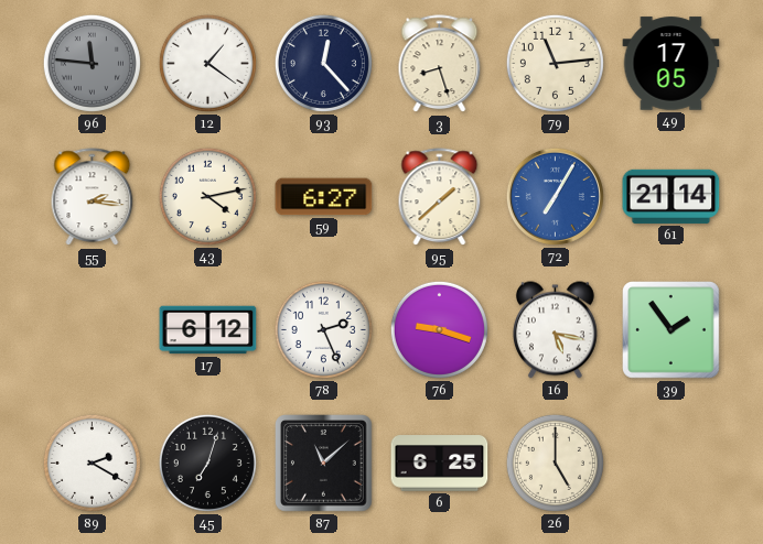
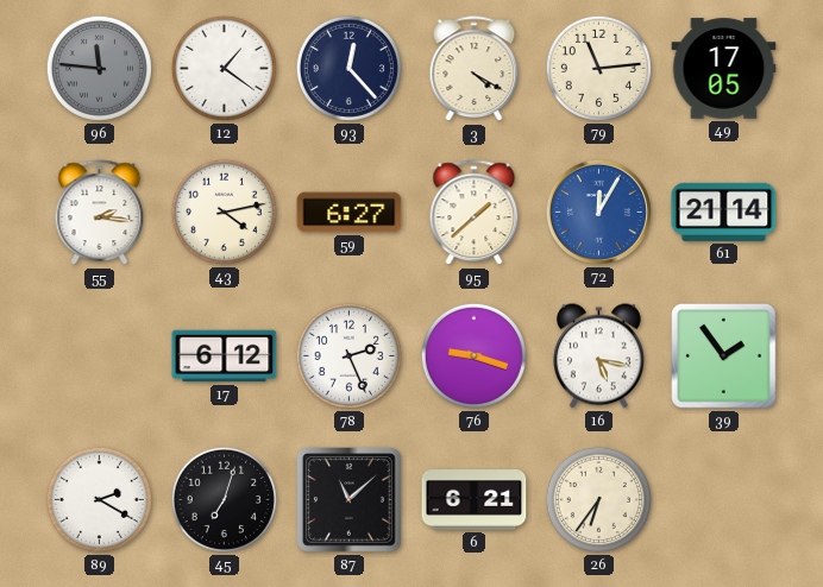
3: 8:27 -> 4:20 (475, 69)
72: 7:05 -> 12:05 (598, 212)
6: 6:25 -> 6:21 (475, 500)
26: 5:00 -> 6:36 (598, 499)
